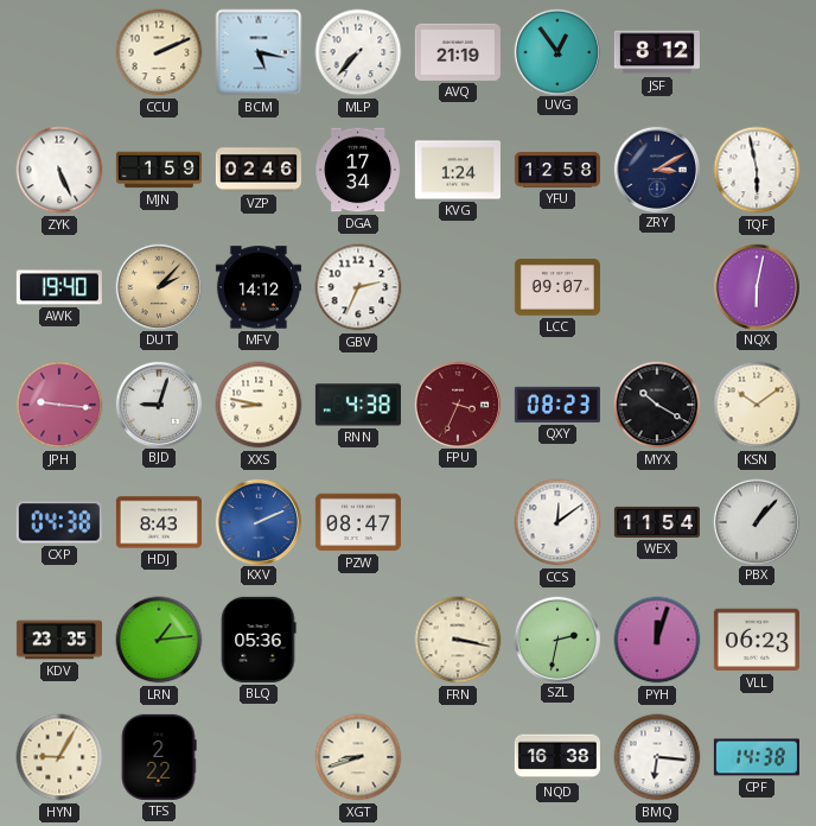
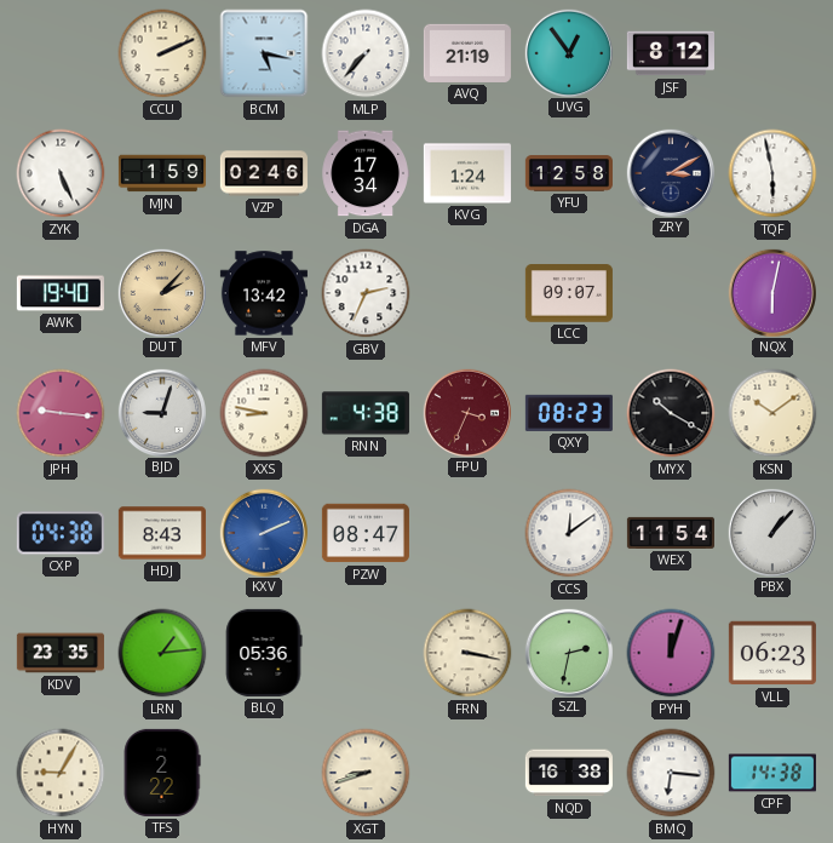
MFV: 14:12 -> 13:42 (264, 293)
